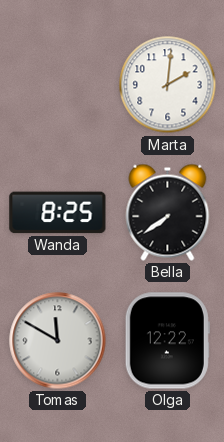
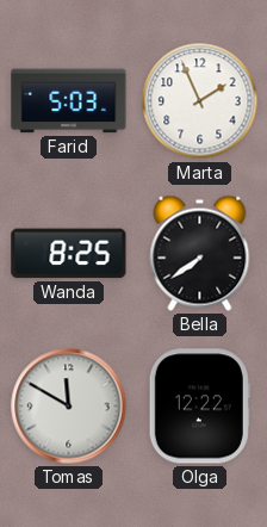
Farid: none -> 5:03 (69, 101)
Marta: 2:01 -> 1:56 (200, 101)
